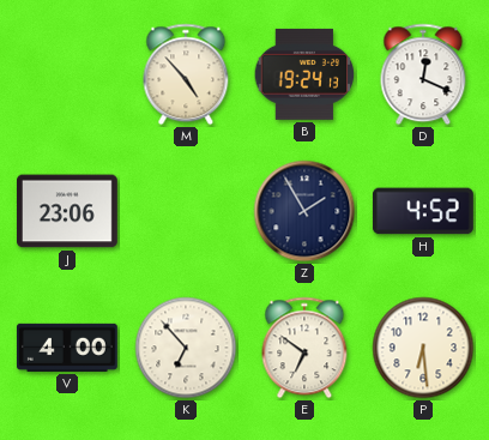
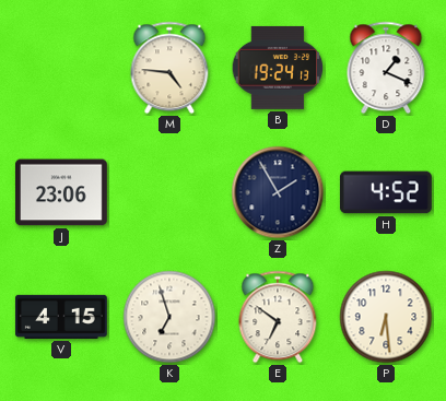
M: 4:53 -> 4:46 (169, 68)
D: 12:19 -> 1:19 (386, 68)
V: 4:00 -> 4:15 (61, 317)
K: 6:53 -> 6:57 (169, 317)
